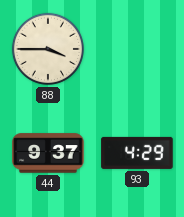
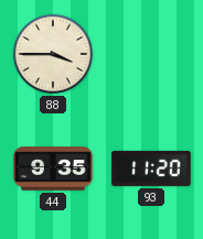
44: 9:37 -> 9:35 (53, 169)
93: 4:29 -> 11:20 (151, 169)
